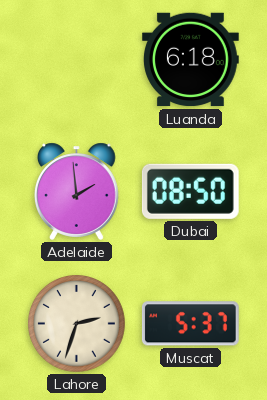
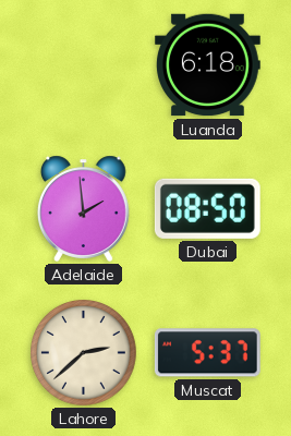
Lahore: 2:33 -> 2:38 (84, 353)
